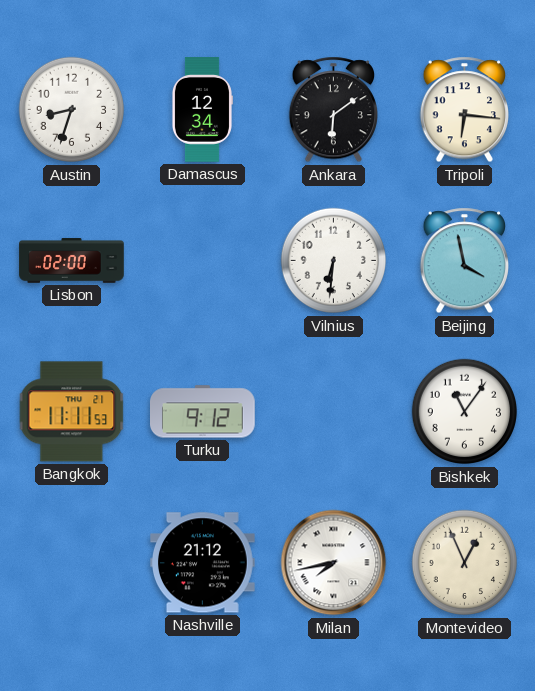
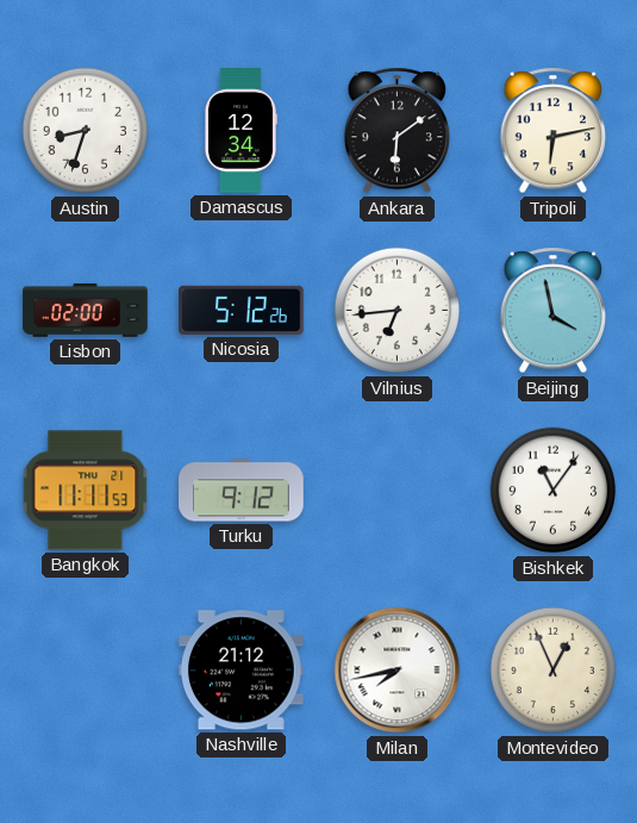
Tripoli: 6:16 -> 6:13 (552, 131)
Nicosia: none -> 5:12 (242, 310)
Vilnius: 6:31 -> 6:44 (398, 311)
